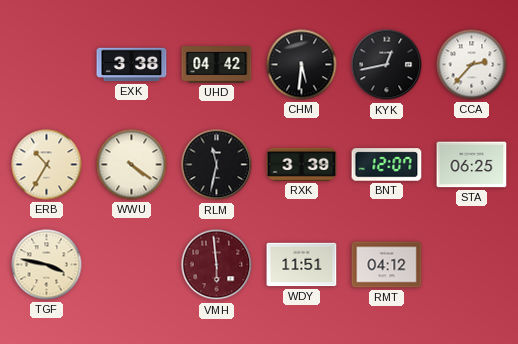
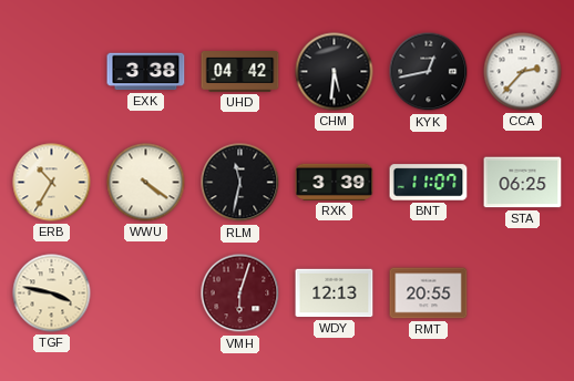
BNT: 12:07 -> 11:07 (429, 183)
VMH: 5:59 -> 6:03 (240, 294)
WDY: 11:51 -> 12:13 (335, 294)
RMT: 04:12 -> 20:55 (429, 294)
